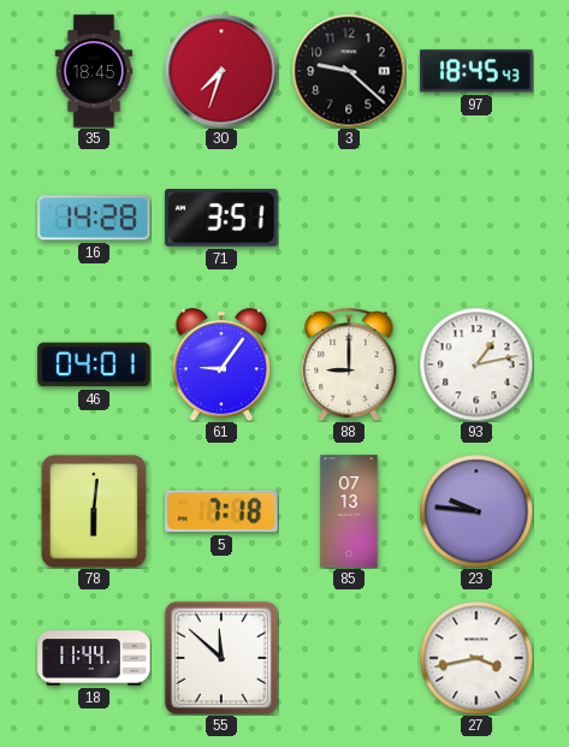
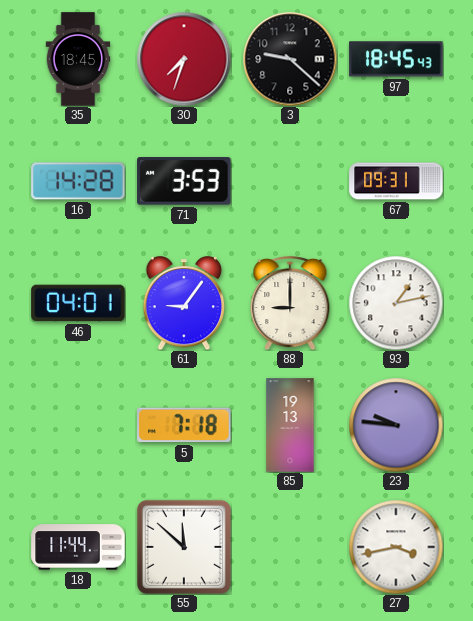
71: 3:51 -> 3:53 (184, 181)
67: none -> 09:31 (396, 181)
78: 6:01 -> none (94, 511)
85: 07:13 -> 19:13 (290, 425)
